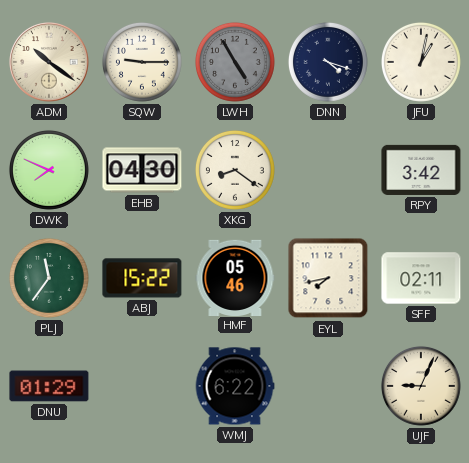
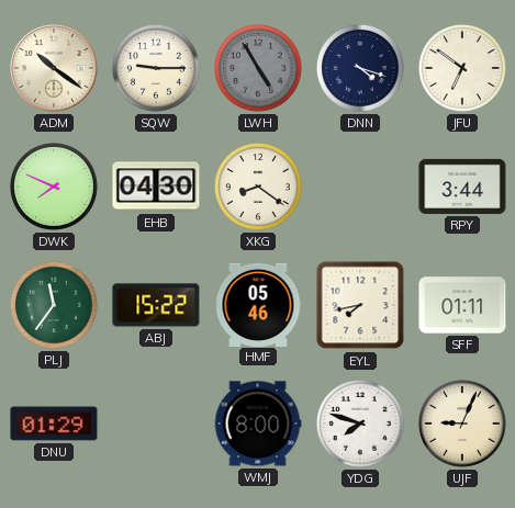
JFU: 1:02 -> 6:51 (462, 68)
RPY: 3:42 -> 3:44 (462, 187)
SFF: 02:11 -> 01:11 (462, 305)
WMJ: 6:22 -> 8:00 (258, 424)
YDG: none -> 7:48 (360, 424)
